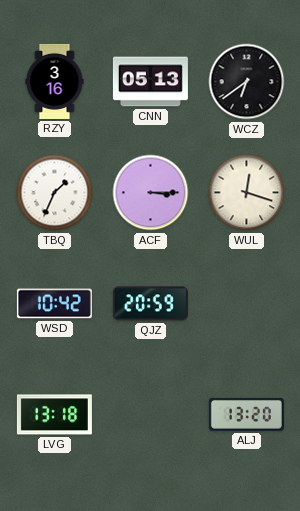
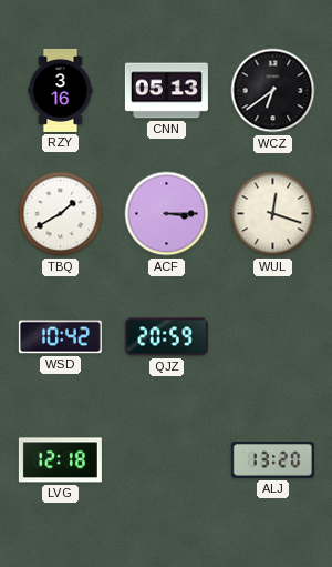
TBQ: 1:34 -> 1:40 (61, 214)
LVG: 13:18 -> 12:18 (60, 460)
